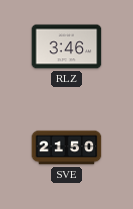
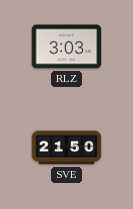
RLZ: 3:46 -> 3:03 (67, 47)
